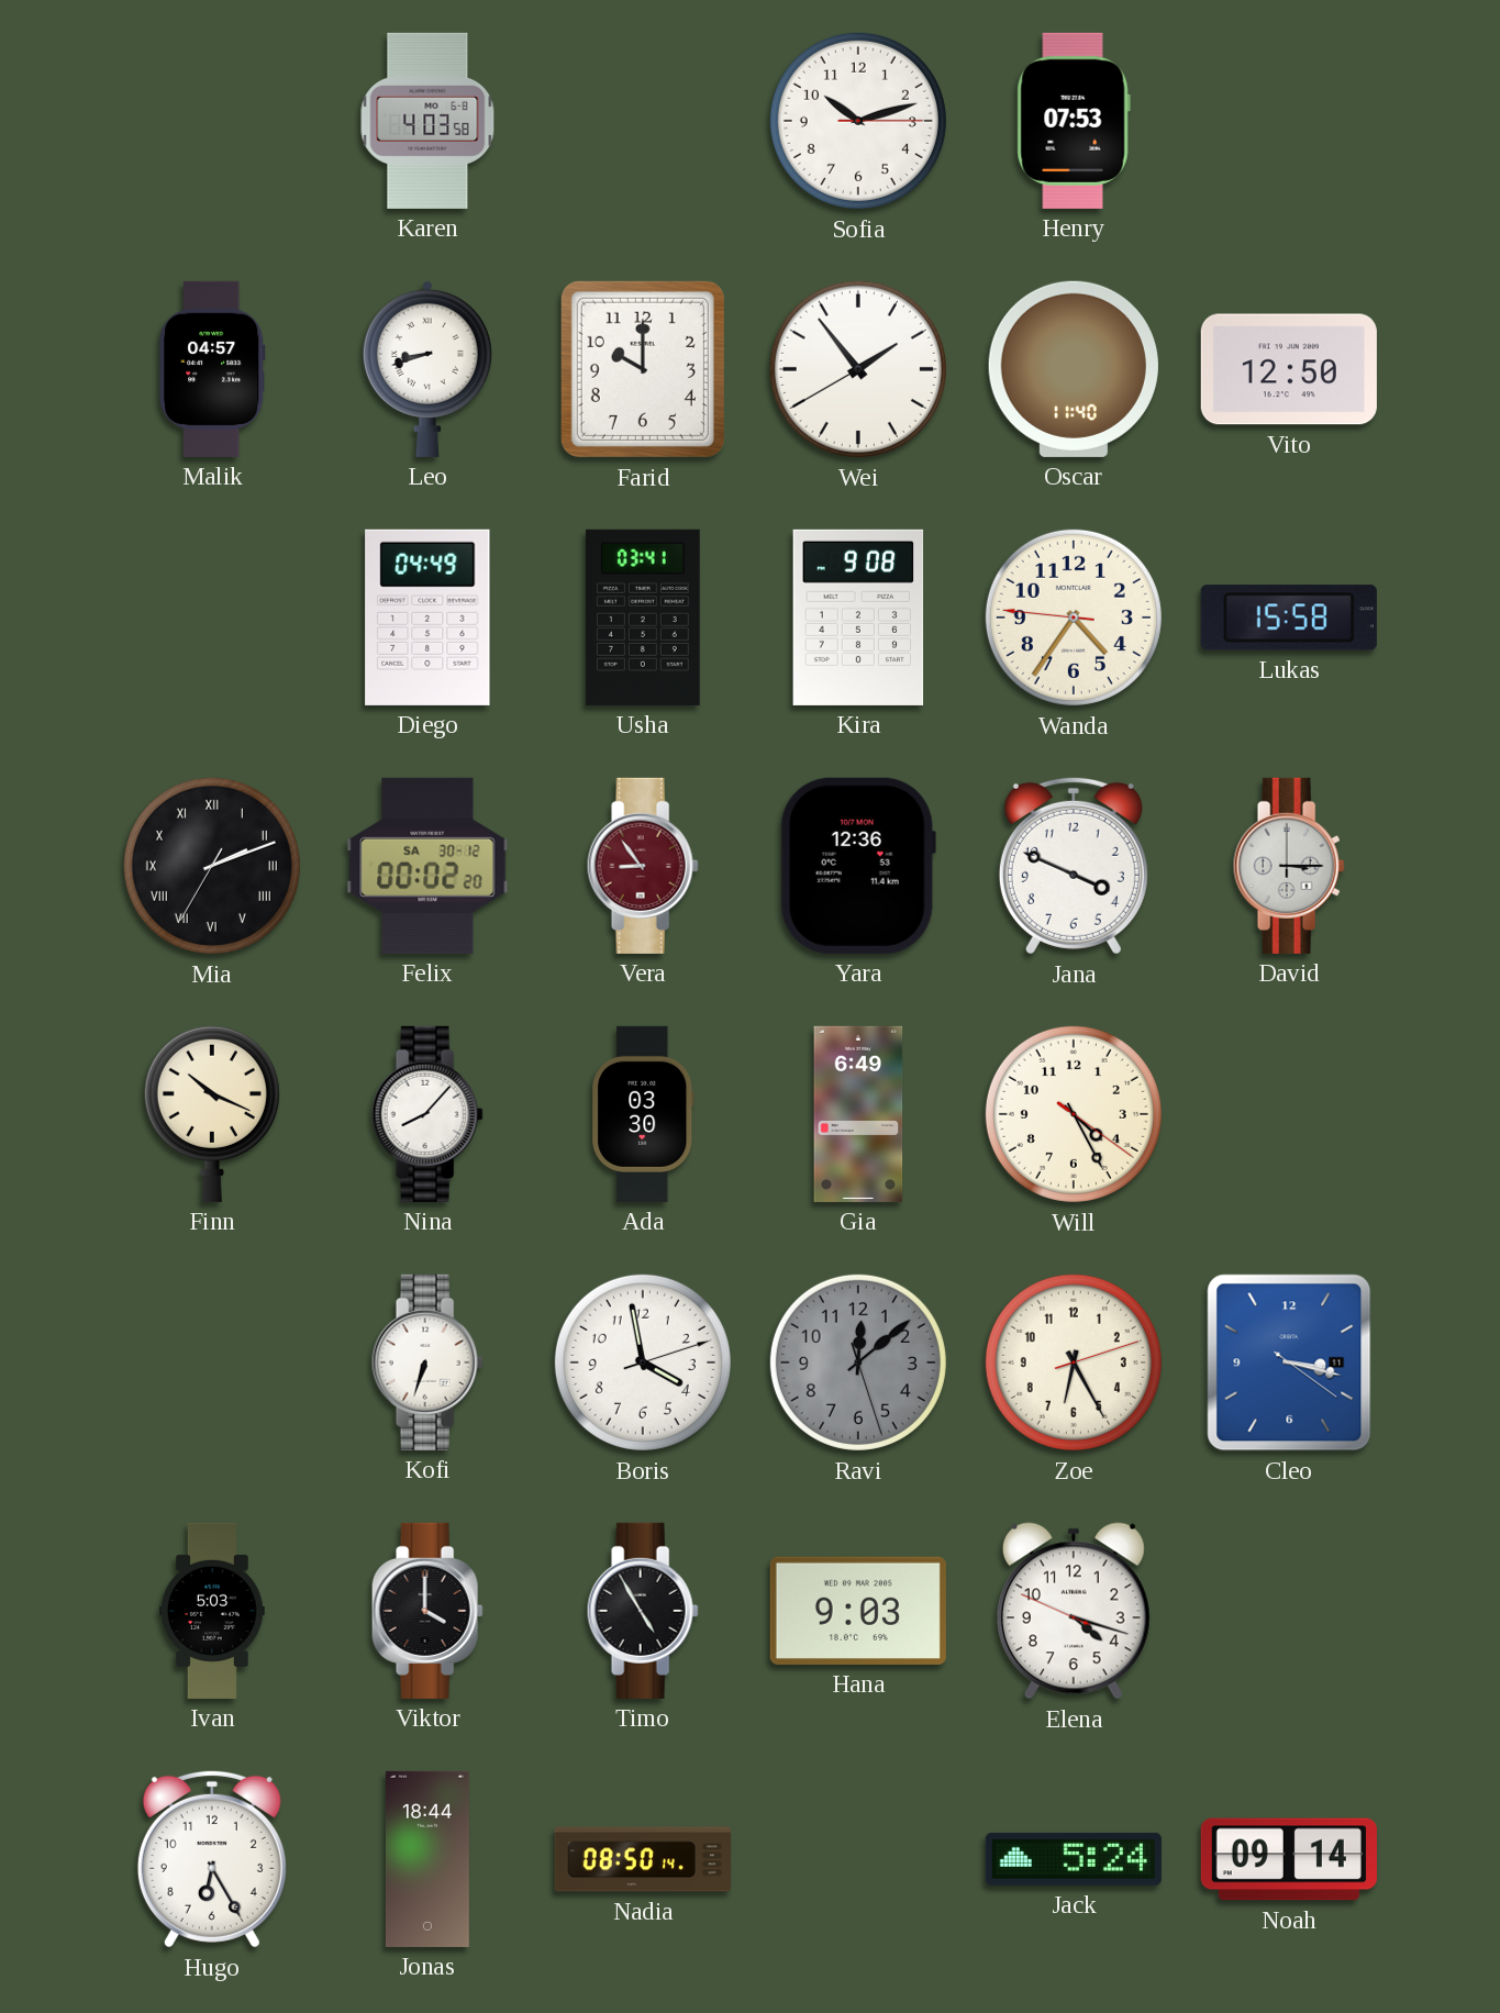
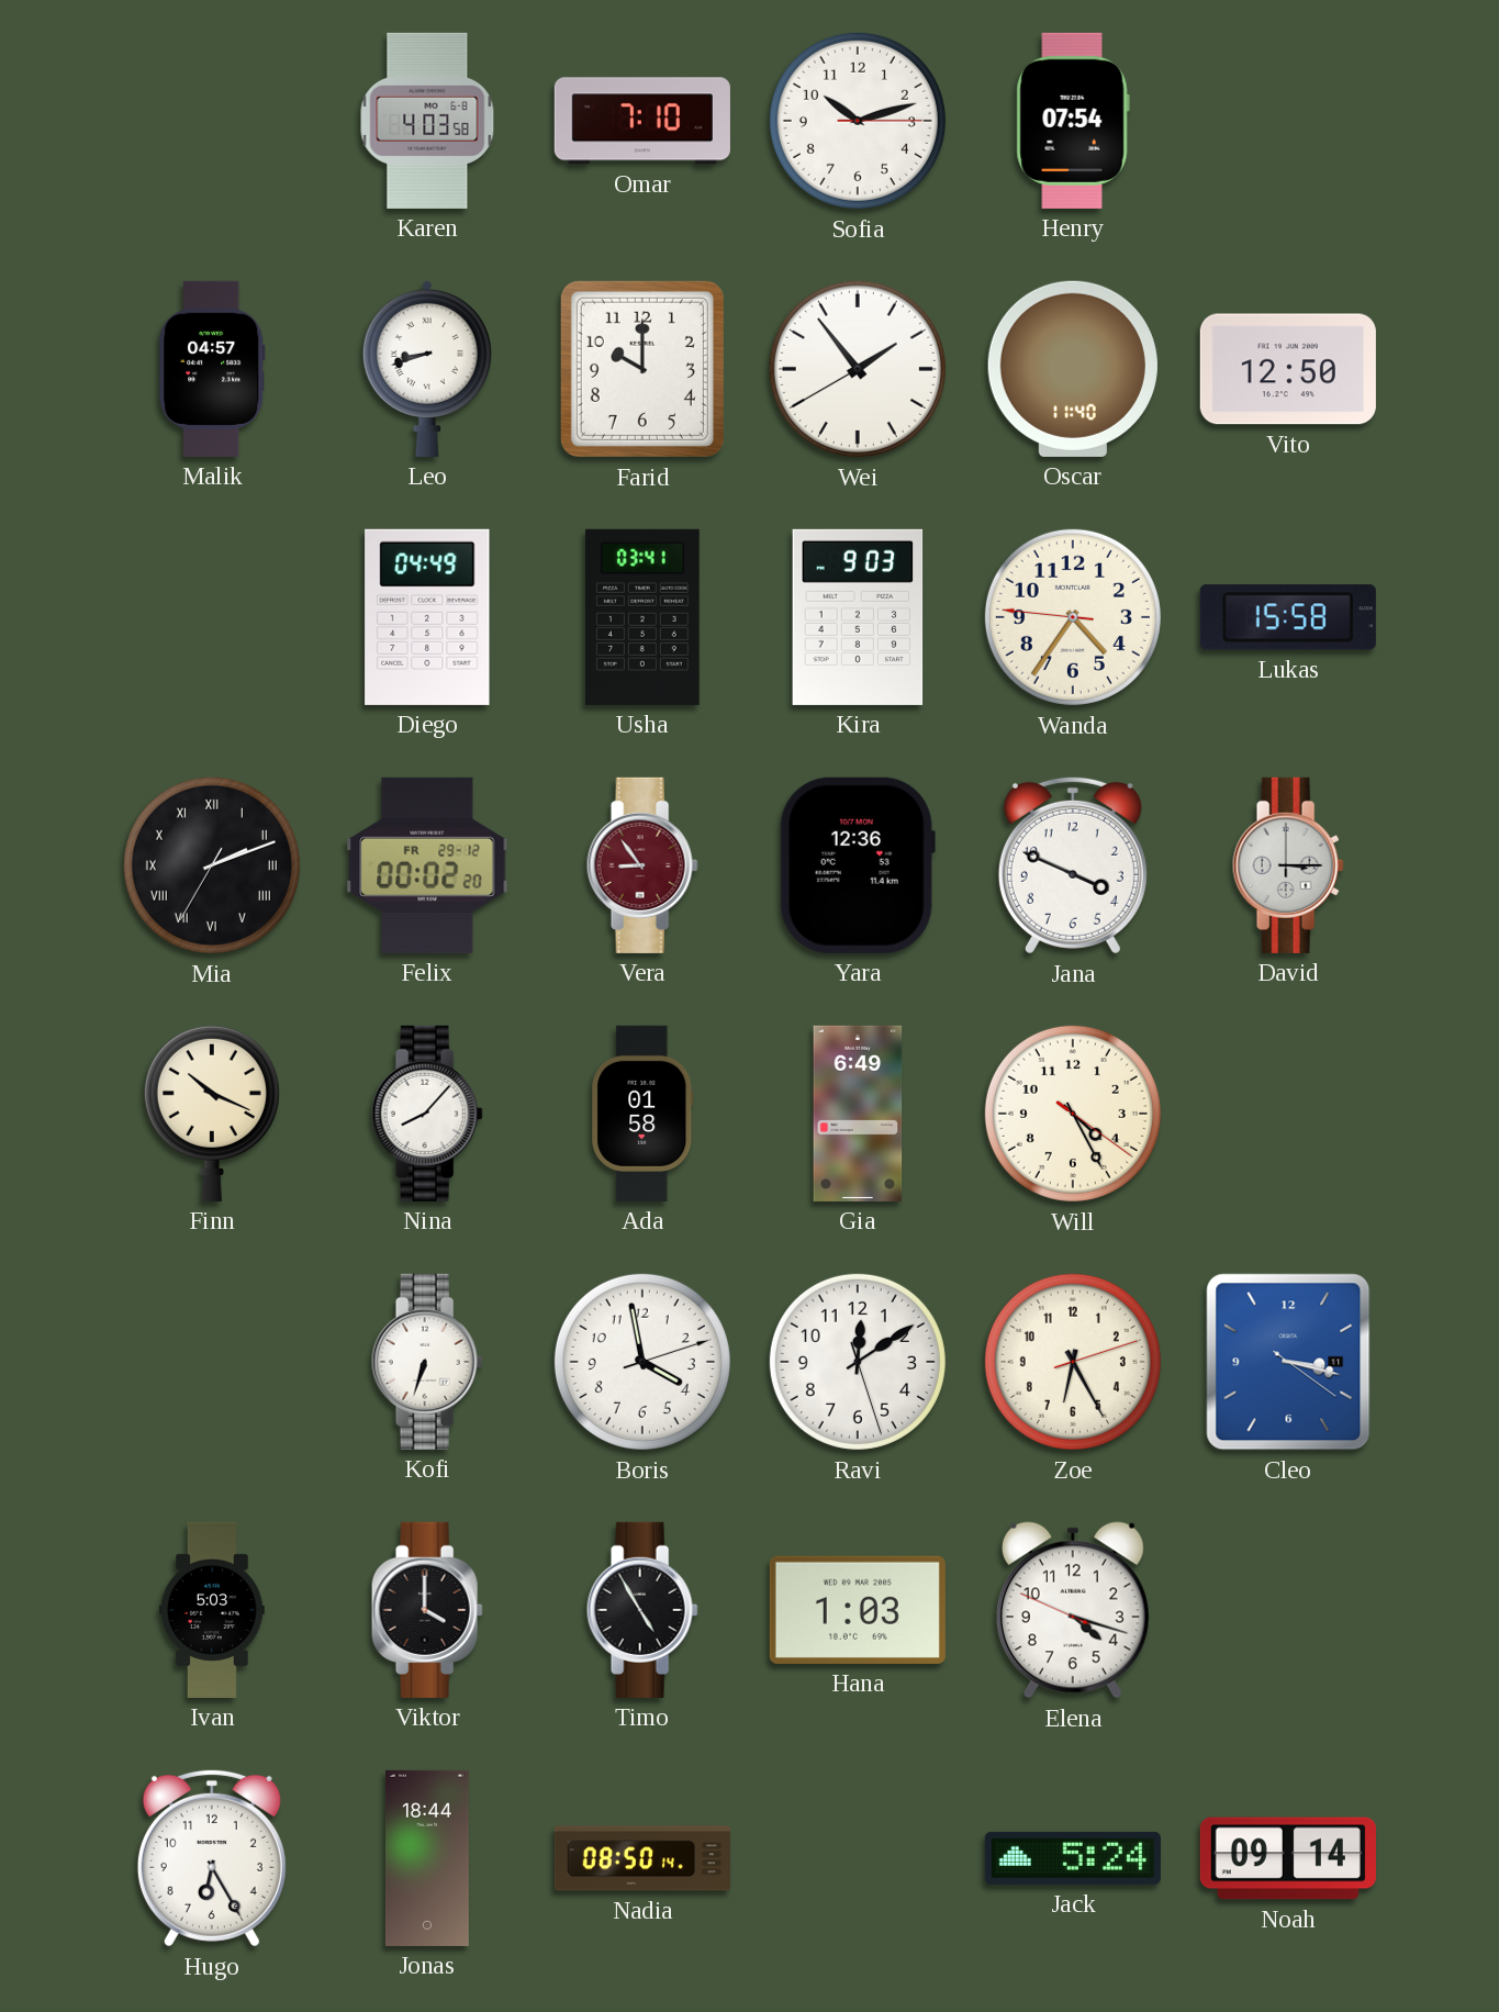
Omar: none -> 7:10 (642, 121)
Henry: 07:53 -> 07:54 (1073, 121)
Kira: 9:08 -> 9:03 (858, 617)
Felix date: SA 30-12 -> FR 29-12 (427, 865)
Ada: 03:30 -> 01:58 (642, 1114)
Ravi: 12:08 -> 12:09 (858, 1362)
Ravi dial: grey -> white (858, 1362)
Hana: 9:03 -> 1:03 (858, 1610)
